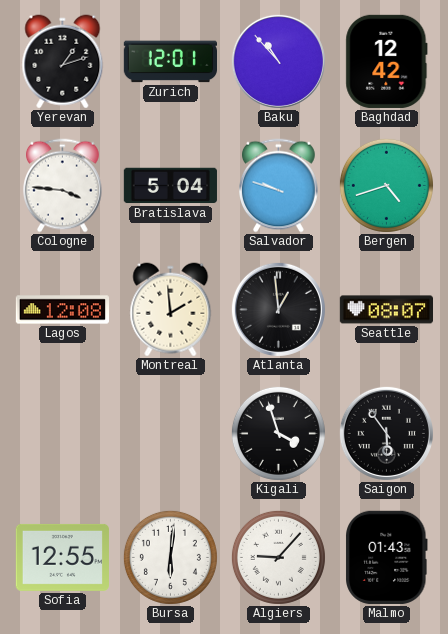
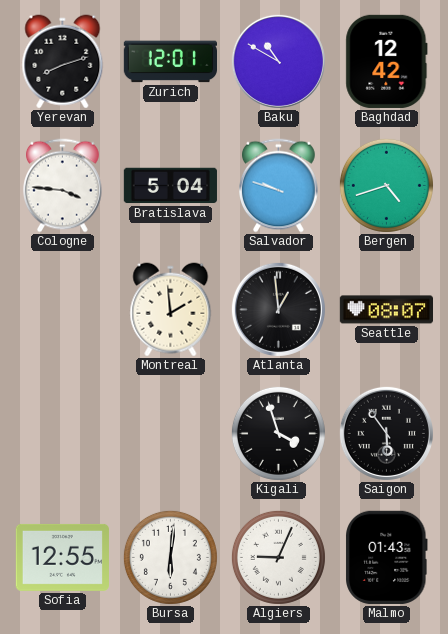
Yerevan: 1:12 -> 8:12 (63, 62)
Baku: 10:53 -> 10:50 (278, 61)
Lagos: 12:08 -> none (62, 310)
Algiers: 9:07 -> 9:04 (278, 557)
